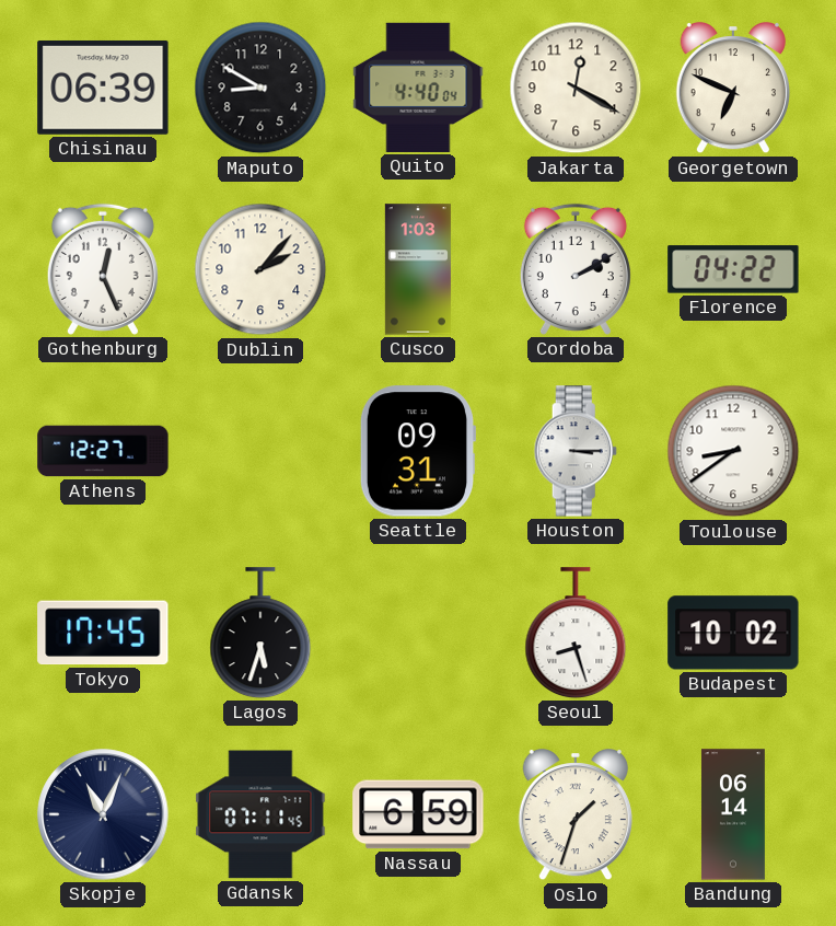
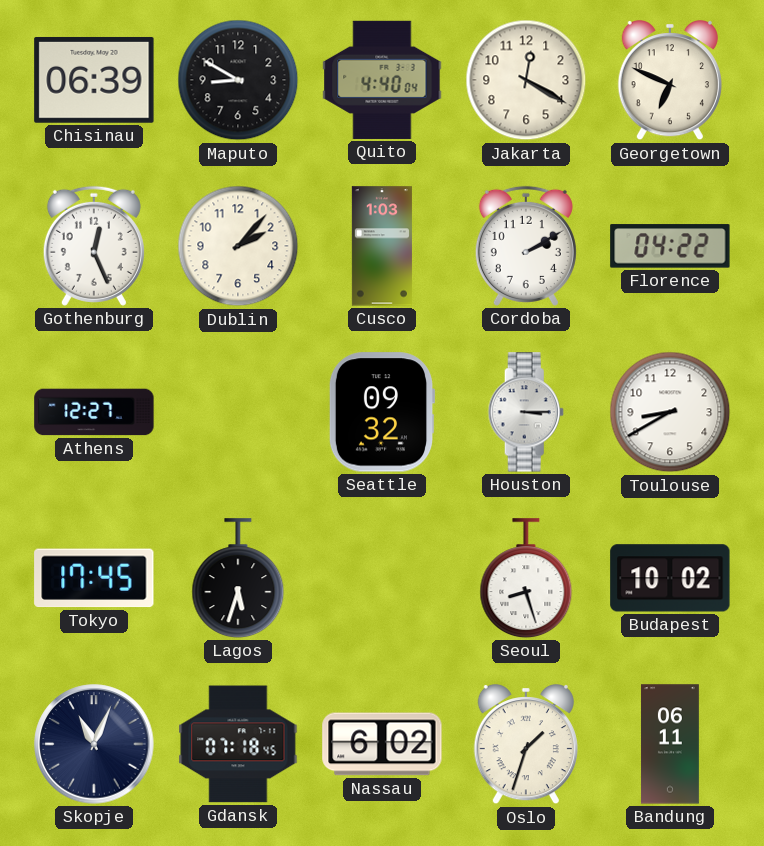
Seattle: 09:31 -> 09:32 (382, 412)
Toulouse: 8:39 -> 8:40 (670, 412)
Gdansk: 07:11 -> 07:18 (238, 744)
Nassau: 6:59 -> 6:02 (382, 744)
Bandung: 06:14 -> 06:11 (670, 744)
